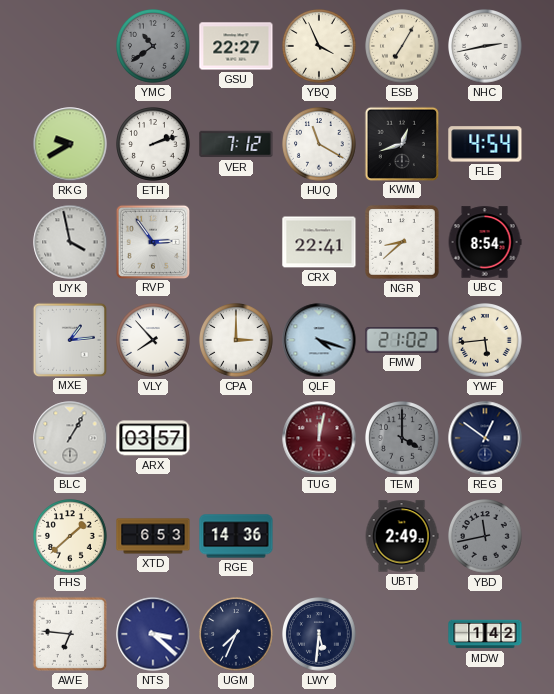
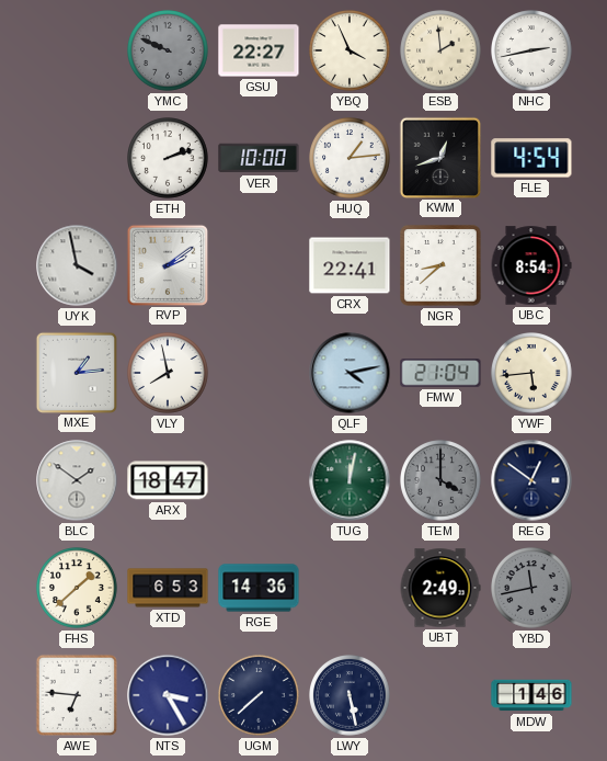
YMC: 10:39 -> 9:49 (169, 52)
ESB: 7:05 -> 1:59 (442, 52)
RKG: 9:40 -> none (70, 144)
VER: 7:12 -> 10:00 (259, 158)
HUQ: 11:20 -> 1:14 (351, 159)
RVP: 2:54 -> 2:09 (167, 264)
VLY: 7:53 -> 7:58 (169, 374)
CPA: 3:00 -> none (237, 341)
QLF: 4:18 -> 4:13 (350, 373)
FMW: 21:02 -> 21:04 (440, 373)
BLC: 1:05 -> 1:51 (77, 480)
ARX: 03:57 -> 18:47 (168, 480)
TUG dial: burgundy -> green (350, 480)
NTS: 3:22 -> 3:25 (168, 695)
UGM: 7:34 -> 7:38 (260, 696)
LWY: 5:31 -> 5:28 (351, 696)
MDW: 1:42 -> 1:46 (531, 695)
